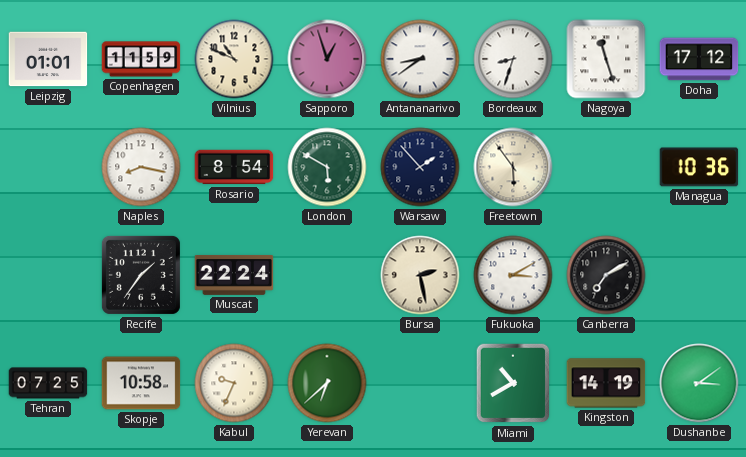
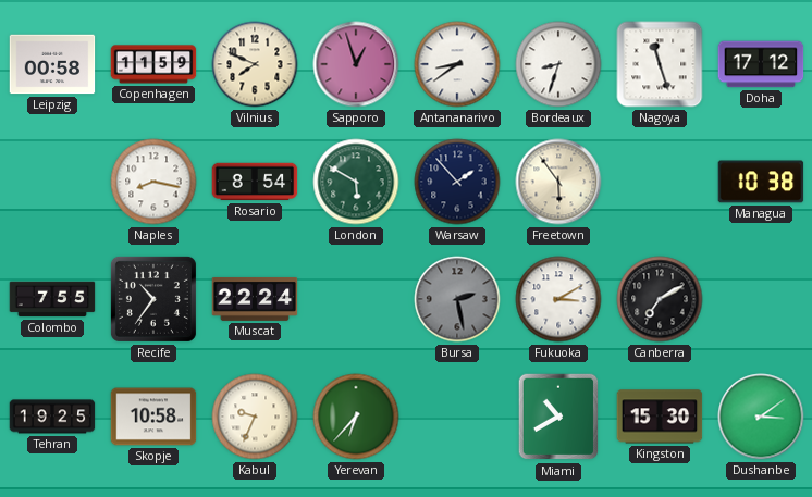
Leipzig: 01:01 -> 00:58 (52, 64)
Vilnius: 10:49 -> 7:49 (255, 64)
Managua: 10:36 -> 10:38 (761, 182)
Colombo: none -> 7:55 (52, 299)
Recife: 1:36 -> 10:36 (153, 299)
Bursa dial: cream -> grey (457, 299)
Tehran: 07:25 -> 19:25 (52, 417)
Yerevan: 6:38 -> 6:37 (356, 417)
Kingston: 14:19 -> 15:30 (660, 417)
